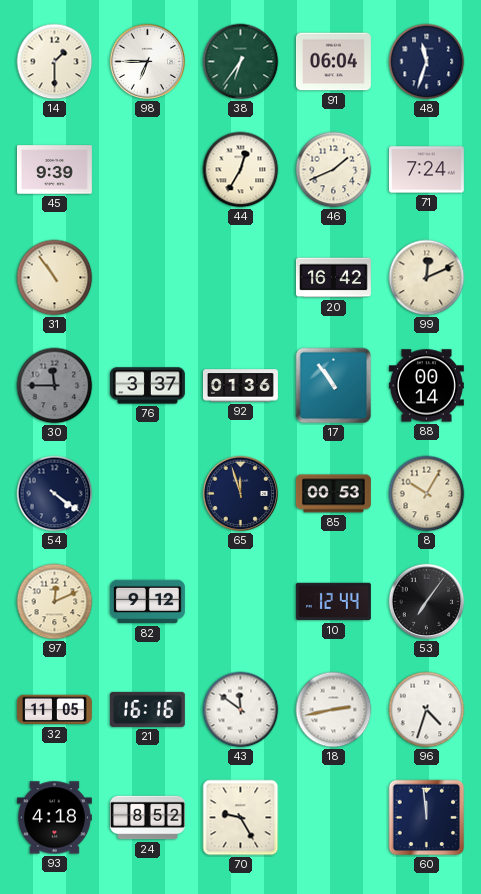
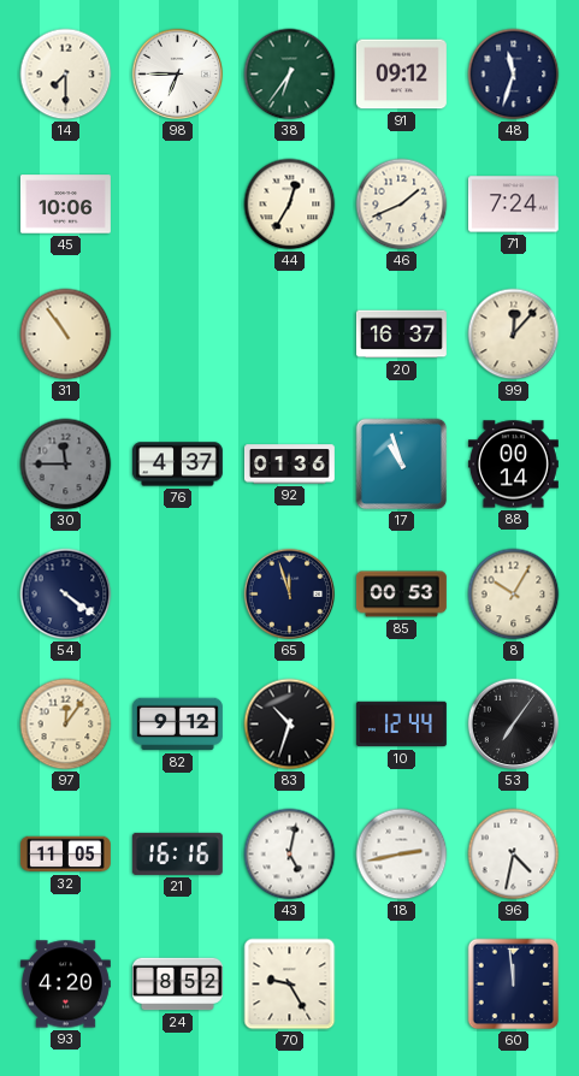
14: 1:30 -> 7:30 (66, 75)
91: 06:04 -> 09:12 (401, 75)
45: 9:39 -> 10:06 (65, 205)
20: 16:42 -> 16:37 (401, 335)
99: 12:11 -> 12:07 (514, 335)
76: 3:37 -> 4:37 (177, 465)
17: 10:54 -> 10:57 (402, 465)
97: 12:11 -> 12:06 (66, 725)
83: none -> 10:33 (290, 725)
43: 11:51 -> 5:02 (290, 855)
96: 4:33 -> 4:32 (514, 855)
93: 4:18 -> 4:20 (65, 985)
